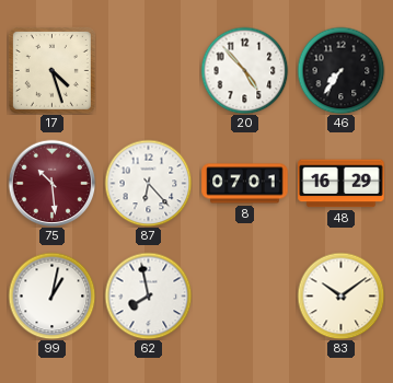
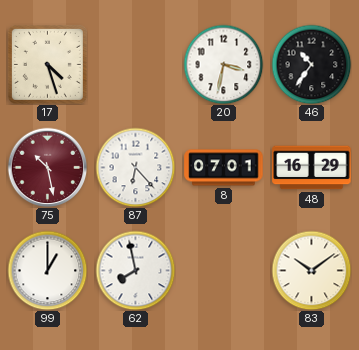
20: 4:53 -> 3:32 (223, 64)
46: 7:36 -> 10:36 (311, 64)
75: 10:29 -> 10:28 (47, 167)
99: 1:02 -> 1:00 (47, 270)
